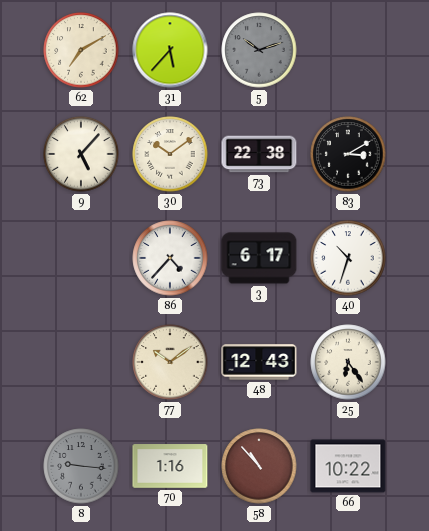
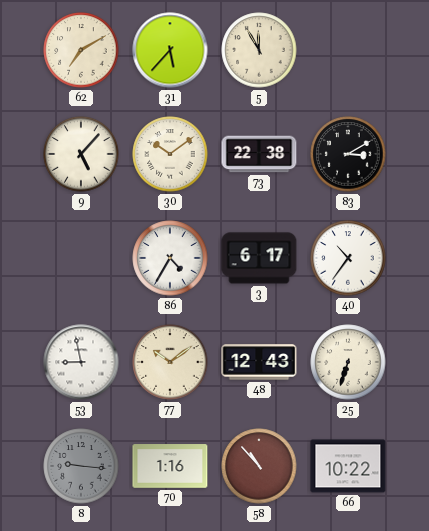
5: 10:12 -> 11:55 (259, 50)
5 dial: grey -> cream (259, 50)
86: 4:37 -> 4:35 (170, 258)
40: 10:33 -> 10:36 (348, 258)
53: none -> 8:58 (81, 362)
25: 6:24 -> 6:33 (348, 362)
